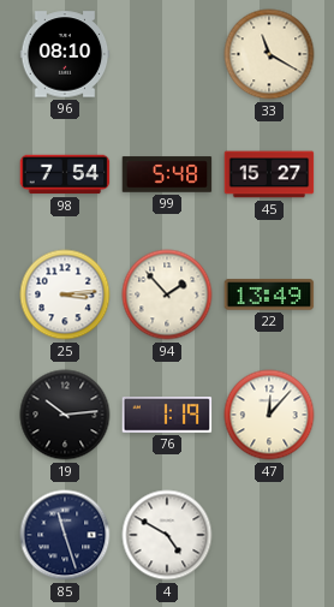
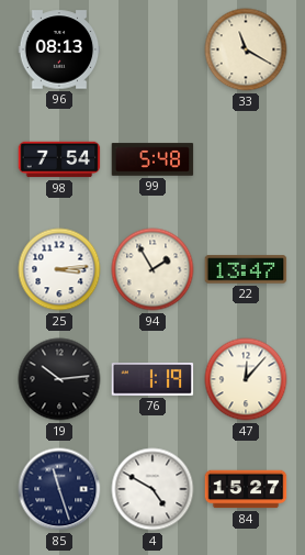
96: 08:10 -> 08:13 (59, 49)
45: 15:27 -> none (269, 174)
94: 1:53 -> 1:55 (152, 269)
22: 13:49 -> 13:47 (246, 269)
84: none -> 15:27 (246, 489)
